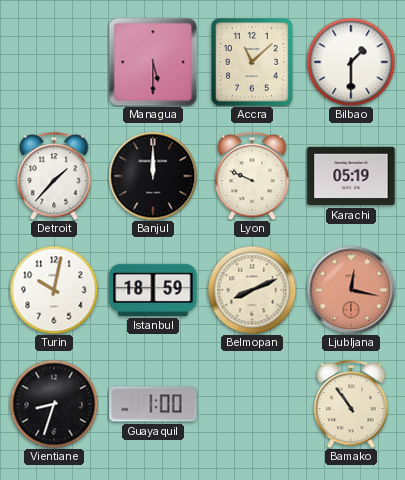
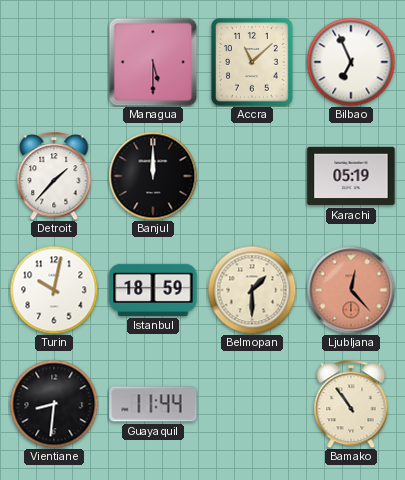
Bilbao: 1:30 -> 6:56 (351, 62)
Lyon: 9:49 -> none (252, 176)
Belmopan: 8:11 -> 1:30 (252, 290)
Ljubljana: 12:17 -> 12:23 (351, 290)
Vientiane: 8:33 -> 8:31 (54, 404)
Guayaquil: 1:00 -> 11:44 (153, 404)
